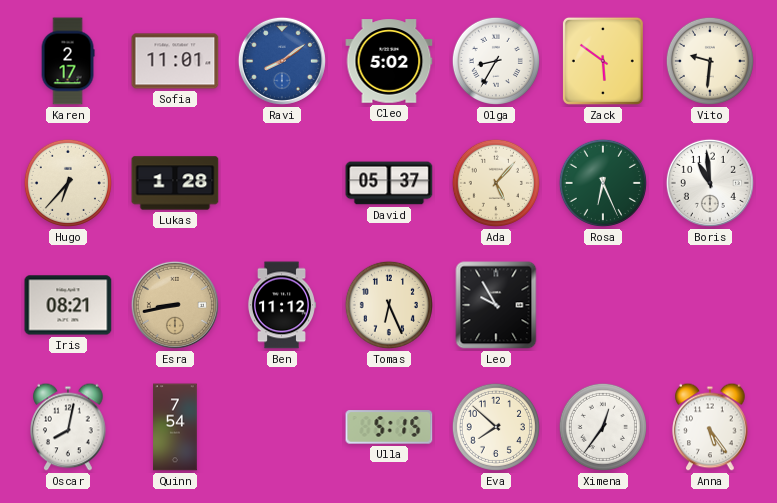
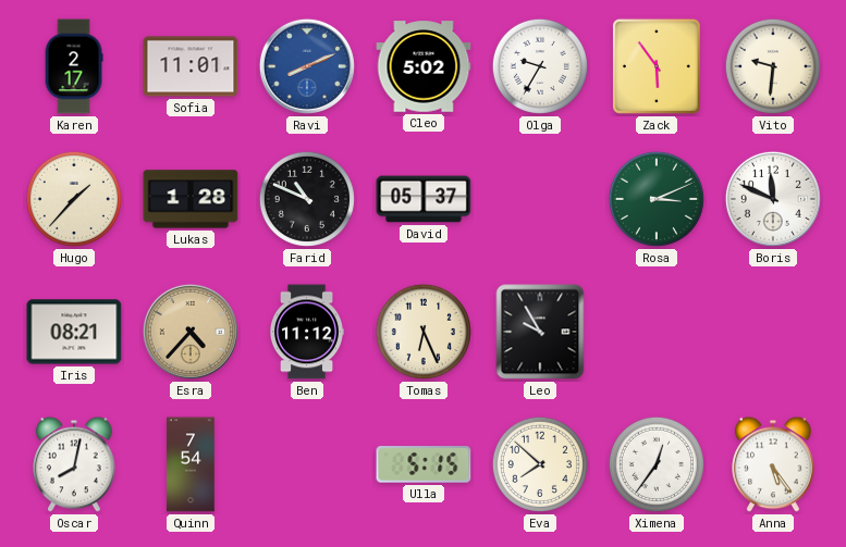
Ravi: 8:09 -> 8:11 (307, 66)
Olga: 8:35 -> 9:35 (540, 66)
Zack: 5:51 -> 5:54 (657, 66)
Hugo: 6:37 -> 1:37 (74, 199)
Farid: none -> 10:49 (307, 199)
Ada: 5:07 -> none (496, 183)
Rosa: 6:26 -> 3:11 (657, 199)
Boris: 10:59 -> 11:49 (773, 199)
Esra: 8:43 -> 4:37 (191, 332)
